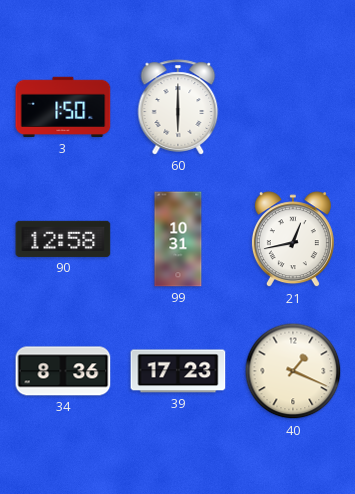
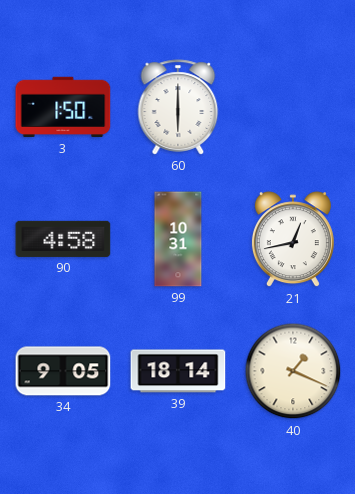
90: 12:58 -> 4:58 (63, 239)
34: 8:36 -> 9:05 (63, 371)
39: 17:23 -> 18:14 (178, 371)
